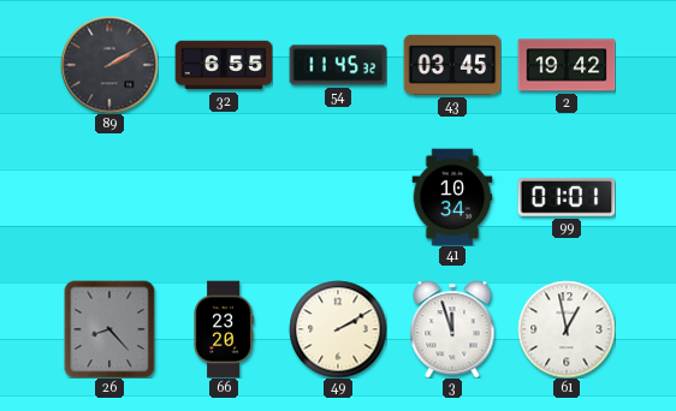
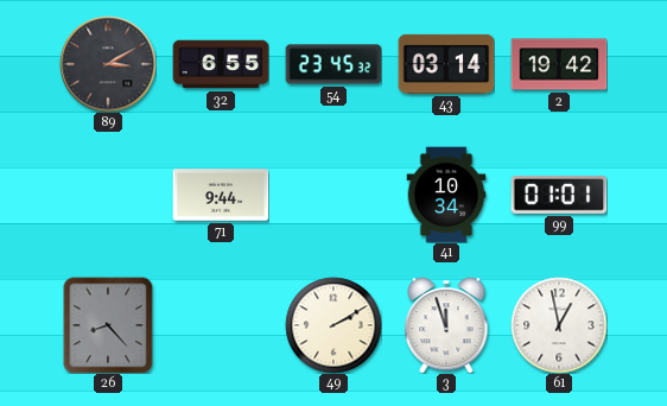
89: 2:10 -> 3:10 (108, 64)
54: 11:45 -> 23:45 (333, 64)
43: 03:45 -> 03:14 (446, 64)
71: none -> 9:44 (221, 195)
66: 23:20 -> none (224, 329)
